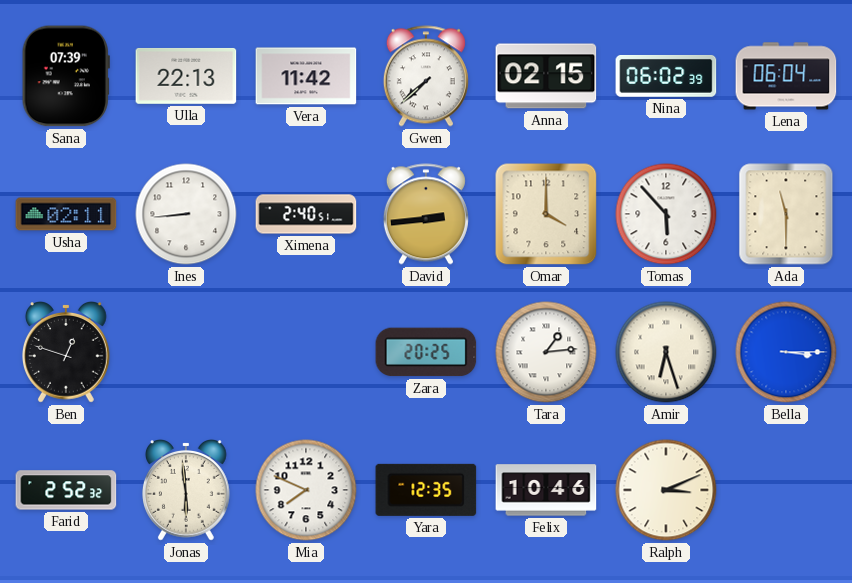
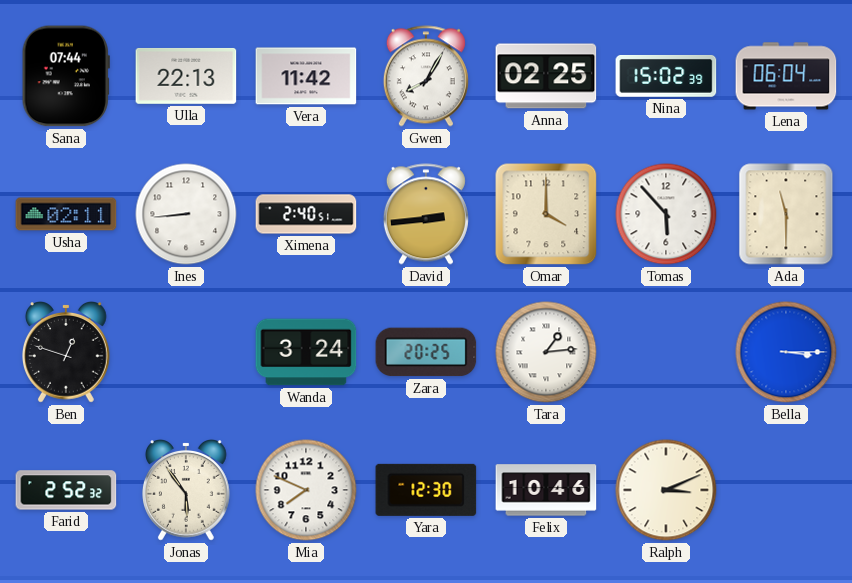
Sana: 07:39 -> 07:44 (66, 76)
Gwen: 7:38 -> 8:05 (426, 76)
Anna: 02:15 -> 02:25 (546, 76)
Nina: 06:02 -> 15:02 (666, 76)
Wanda: none -> 3:24 (306, 352)
Amir: 6:27 -> none (666, 352)
Jonas: 5:59 -> 5:54 (187, 491)
Yara: 12:35 -> 12:30 (426, 490)
